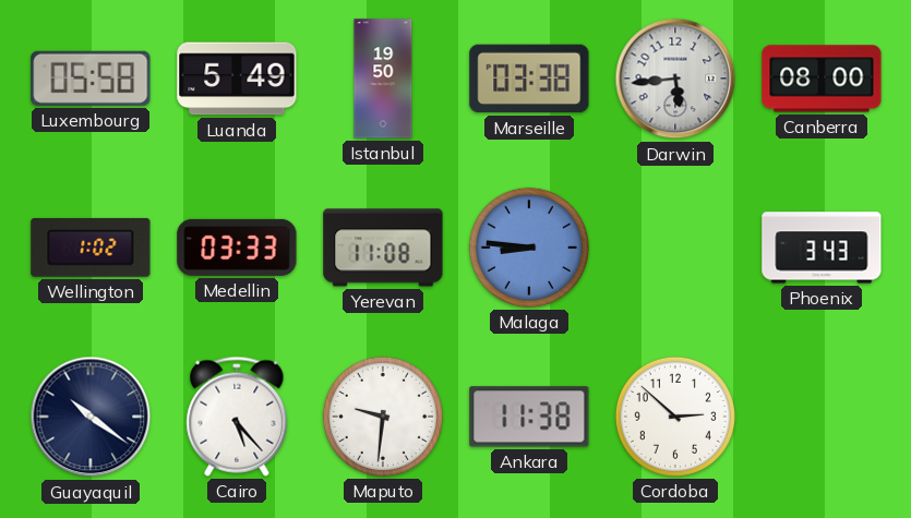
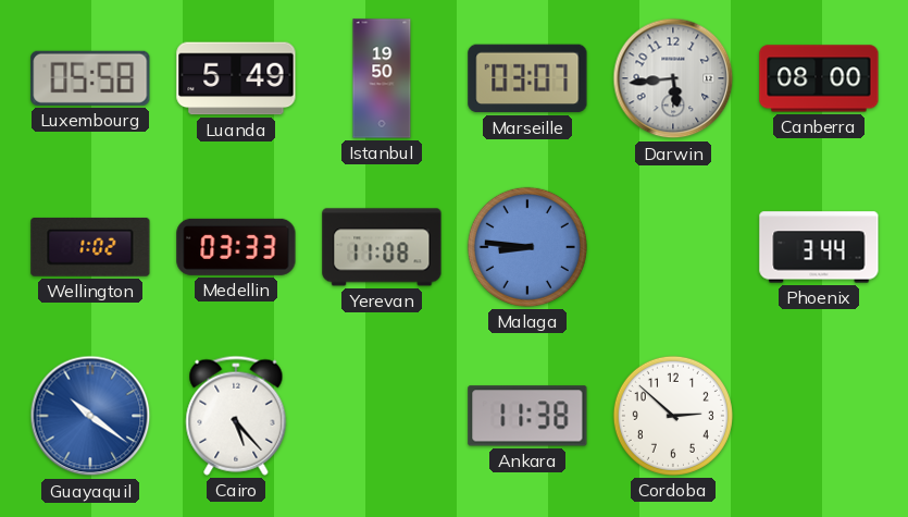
Marseille: 03:38 -> 03:07 (527, 78)
Phoenix: 3:43 -> 3:44 (819, 247)
Guayaquil dial: navy -> blue (90, 416)
Maputo: 9:31 -> none (383, 417)
